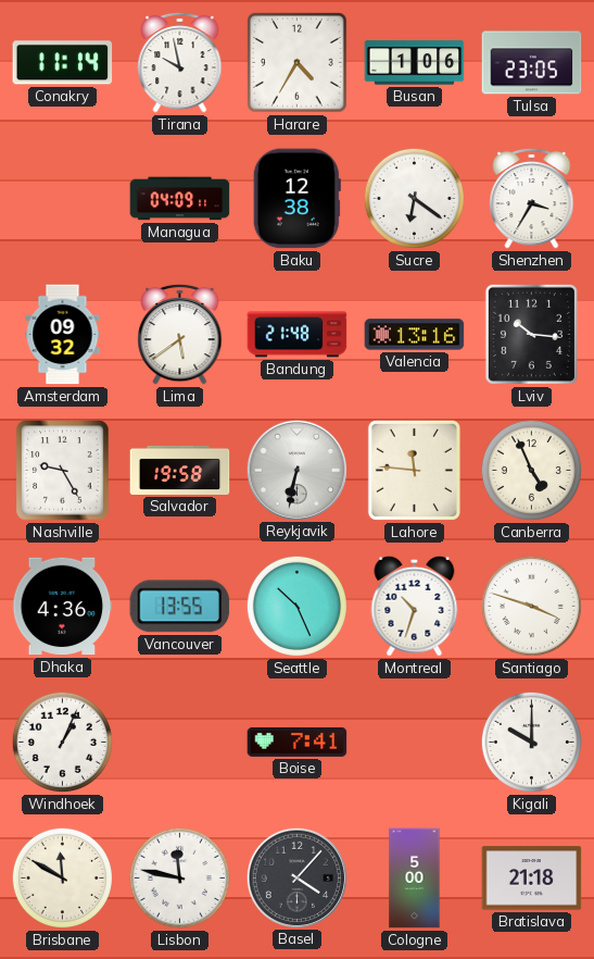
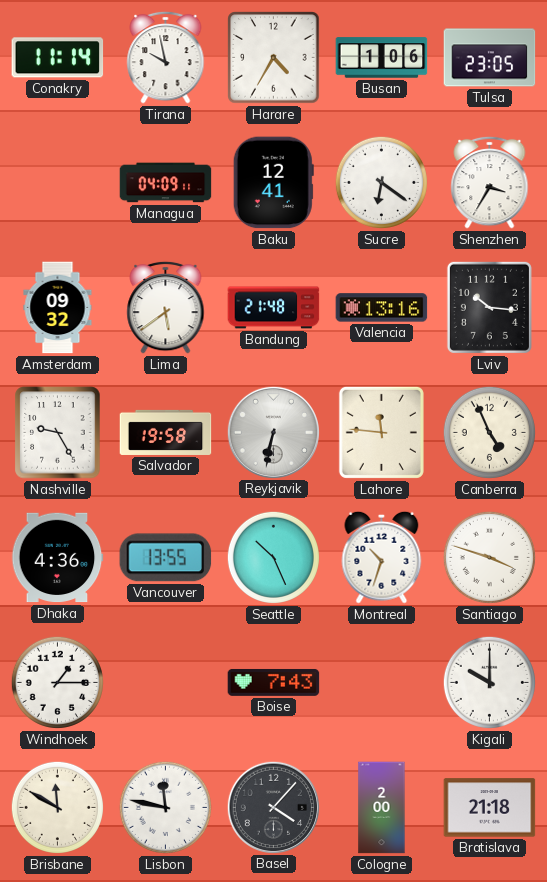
Baku: 12:38 -> 12:41 (273, 183)
Windhoek: 1:04 -> 1:15 (57, 682)
Boise: 7:41 -> 7:43 (274, 682)
Cologne: 5:00 -> 2:00 (382, 808)
